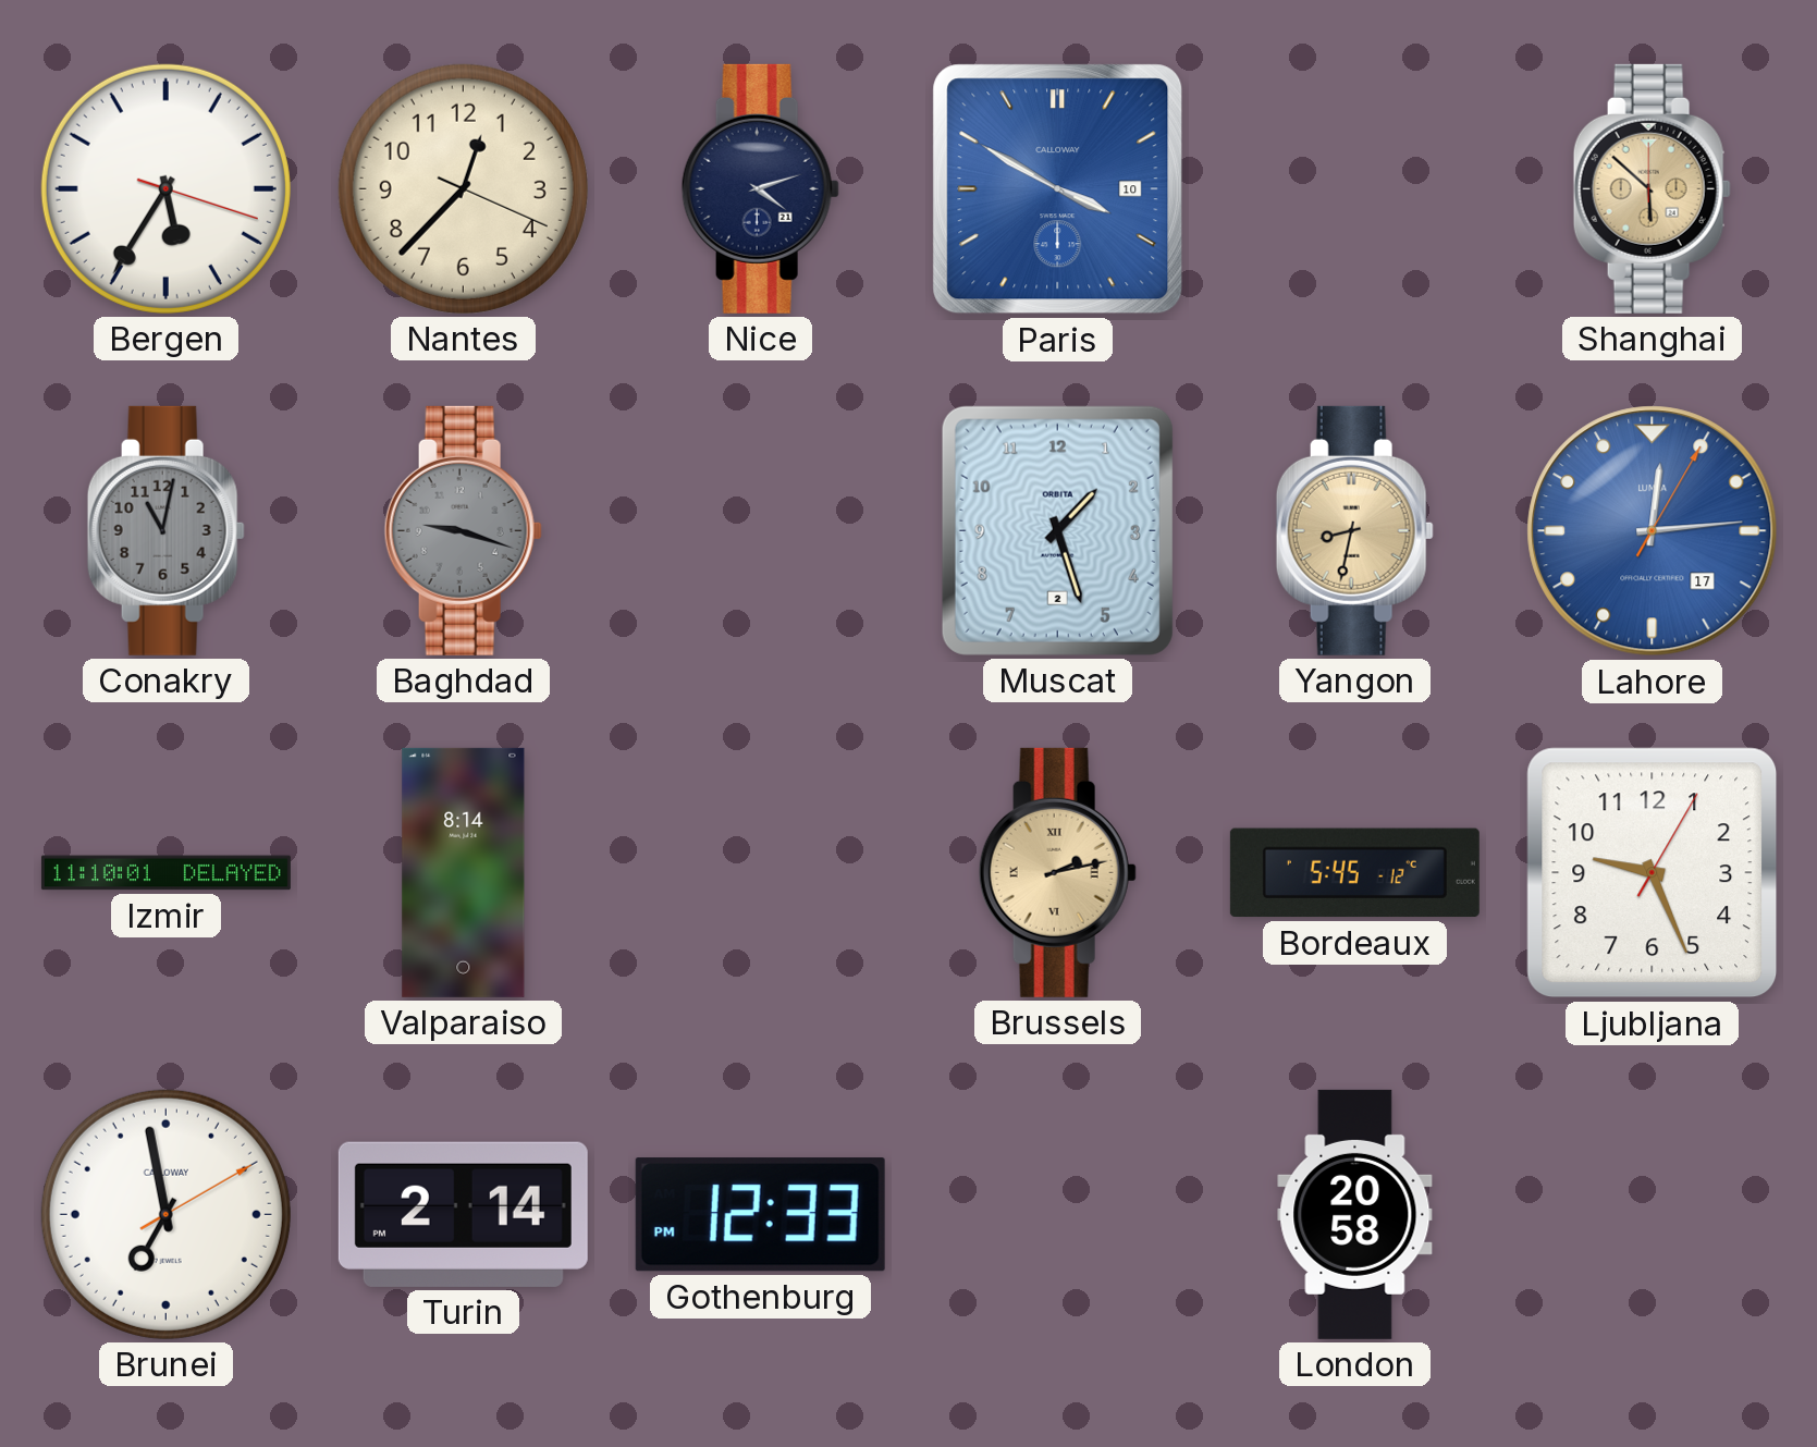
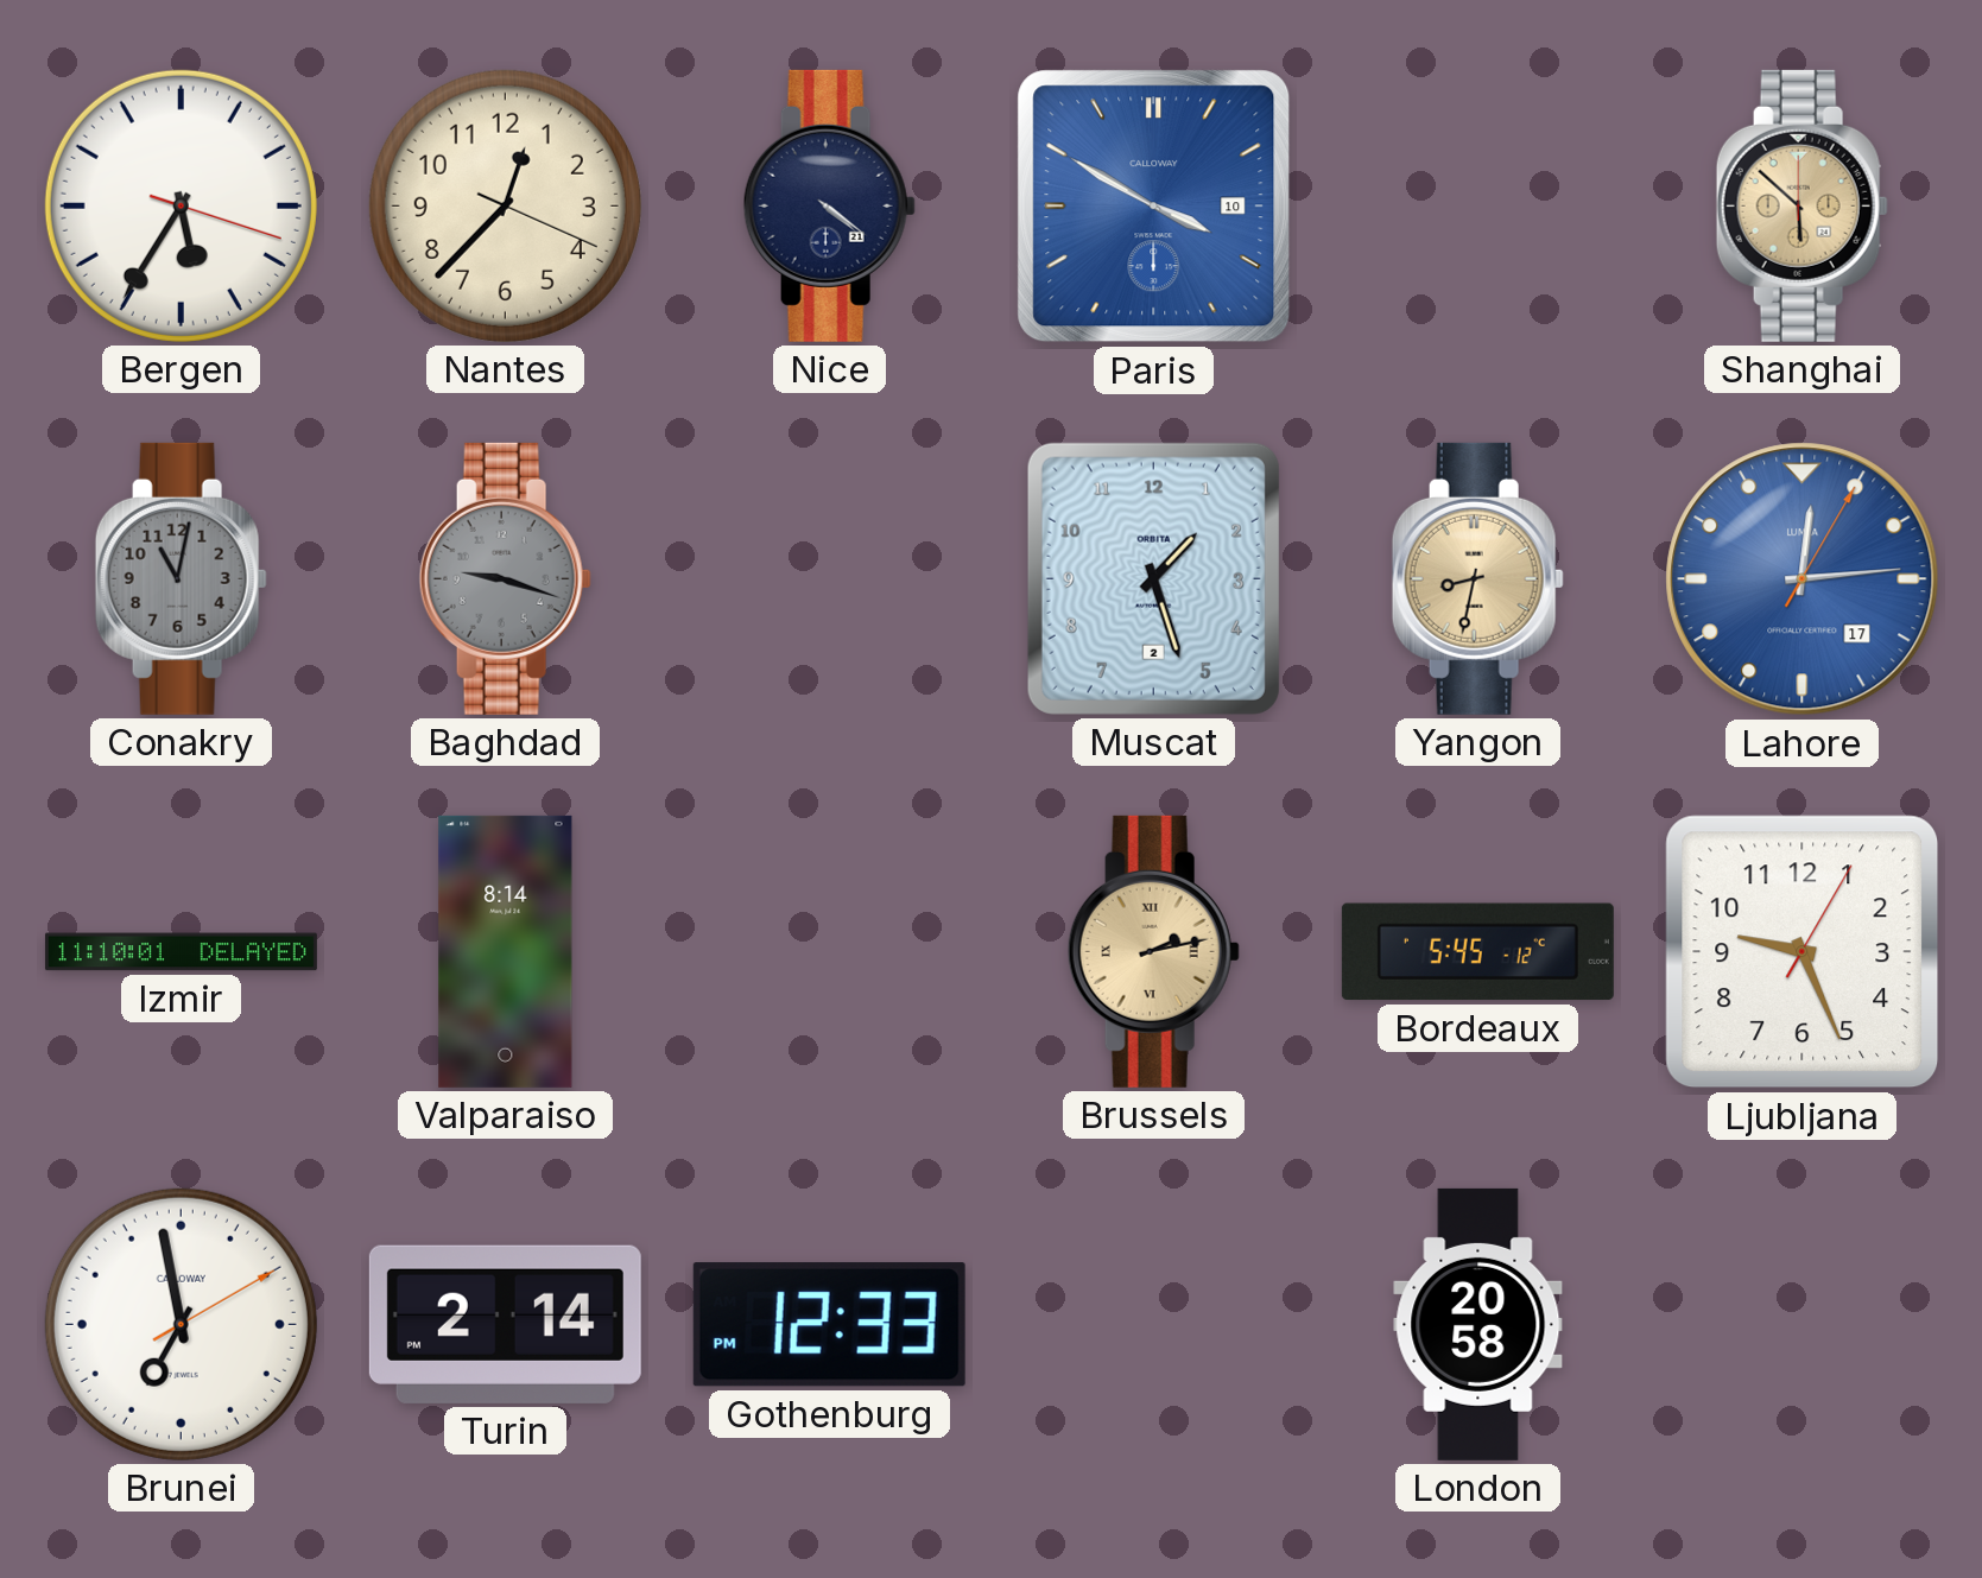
Nice: 4:12 -> 4:21 (829, 205)
